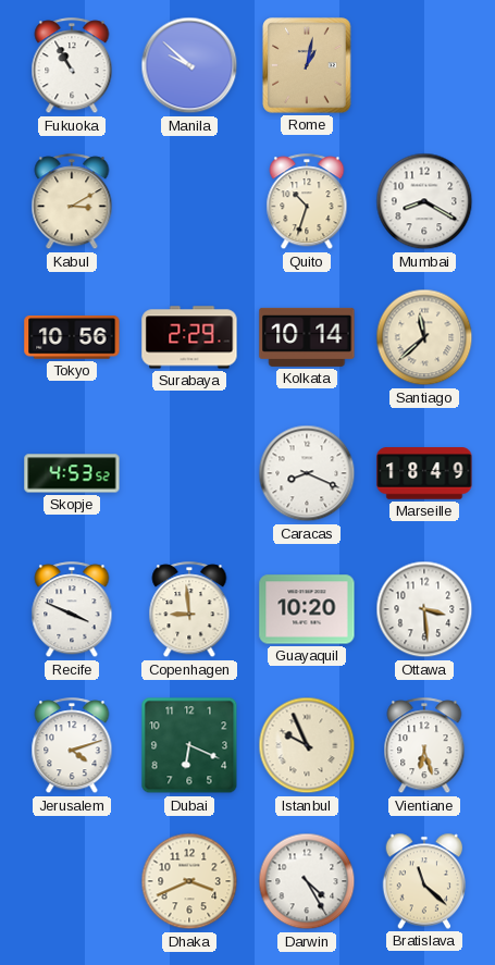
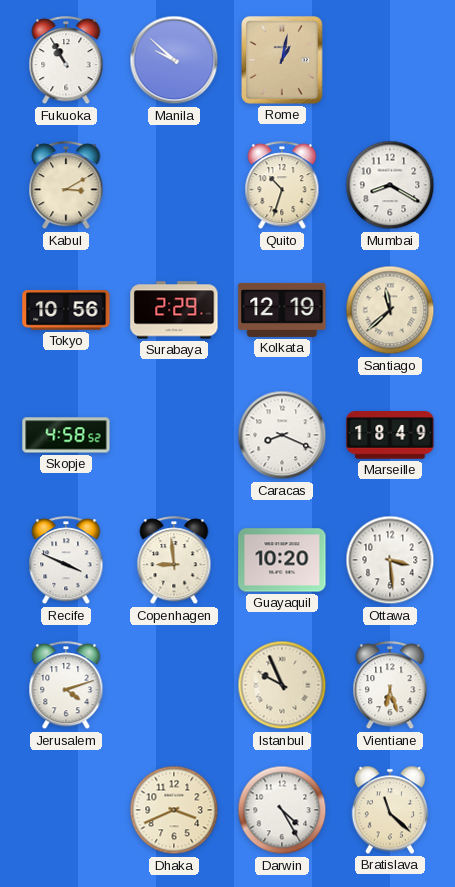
Kolkata: 10:14 -> 12:19 (282, 310)
Skopje: 4:53 -> 4:58 (66, 435)
Dubai: 6:19 -> none (189, 745)
